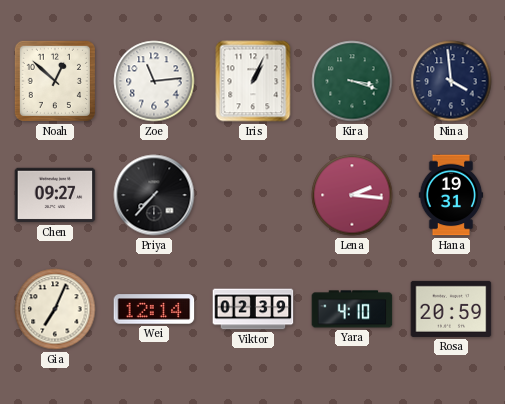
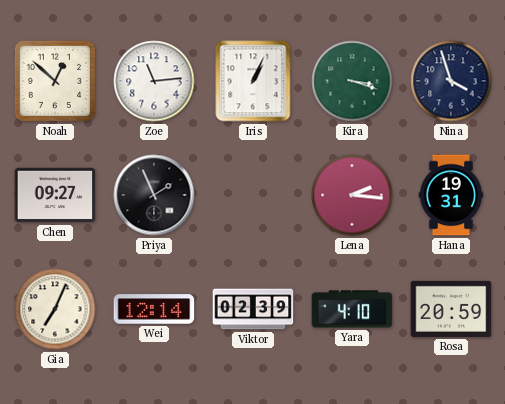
Nina: 3:59 -> 3:57 (451, 81)
Priya: 7:37 -> 1:56 (154, 195)
